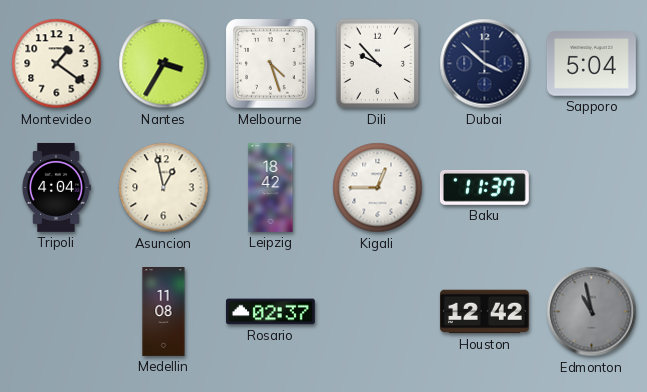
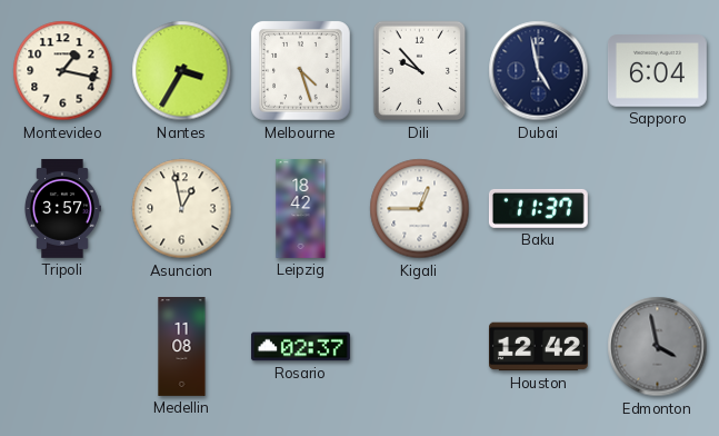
Montevideo: 1:21 -> 1:17 (63, 71)
Dubai: 3:52 -> 4:58 (539, 71)
Sapporo: 5:04 -> 6:04 (657, 71)
Tripoli: 4:04 -> 3:57 (62, 208)
Edmonton: 10:58 -> 3:58 (658, 347)
